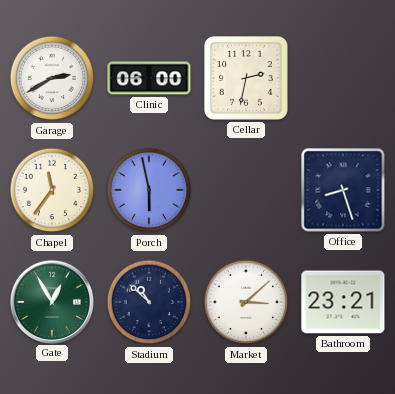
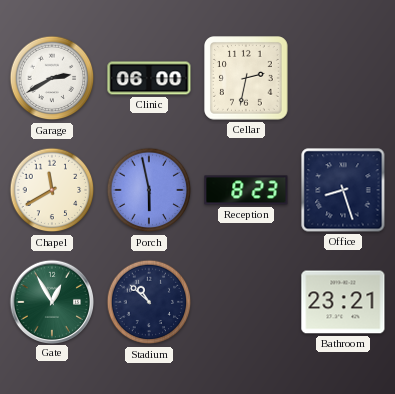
Chapel: 11:36 -> 11:40 (52, 190)
Reception: none -> 8:23 (246, 190)
Market: 3:08 -> none (246, 302)
